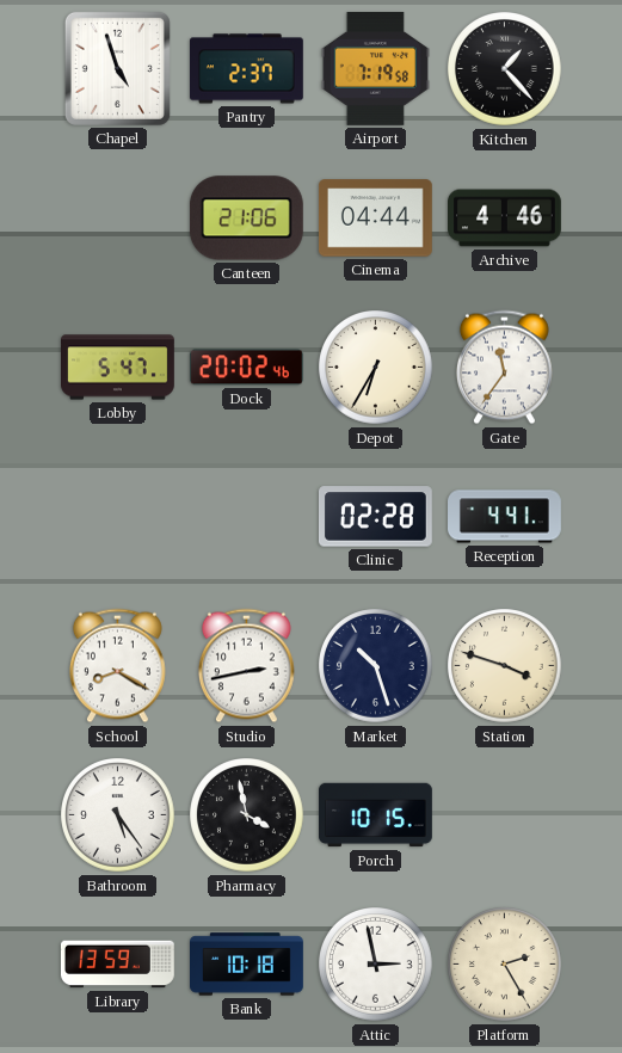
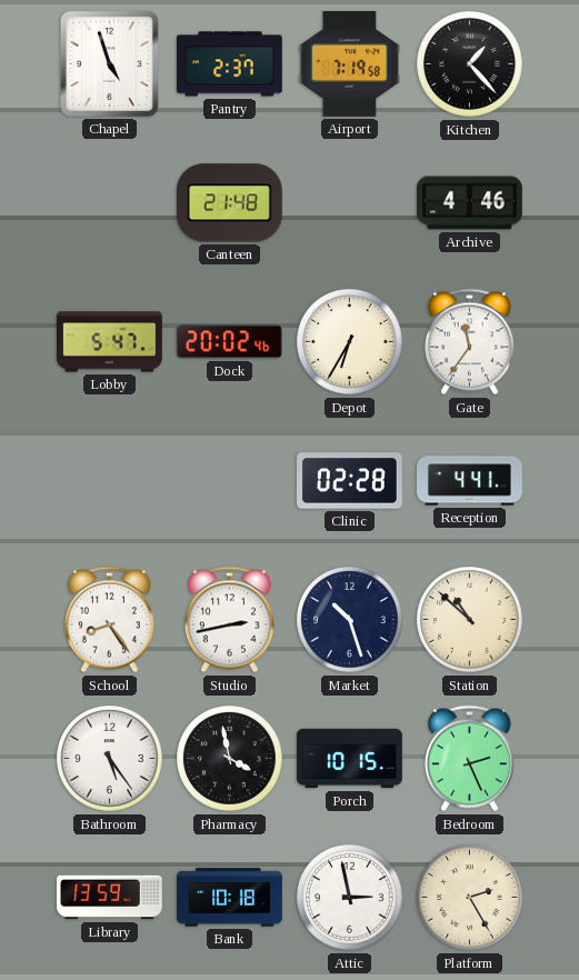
Canteen: 21:06 -> 21:48 (229, 203)
Cinema: 04:44 -> none (375, 218)
School: 8:20 -> 8:24 (109, 620)
Station: 3:48 -> 10:52 (470, 620)
Bedroom: none -> 2:26 (469, 759)
